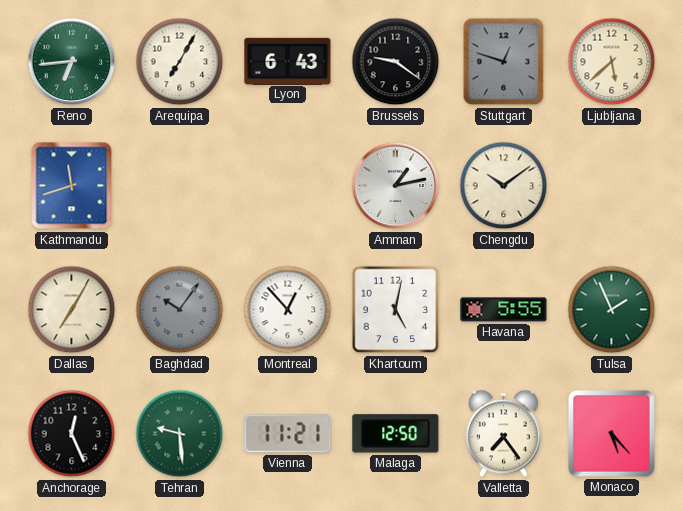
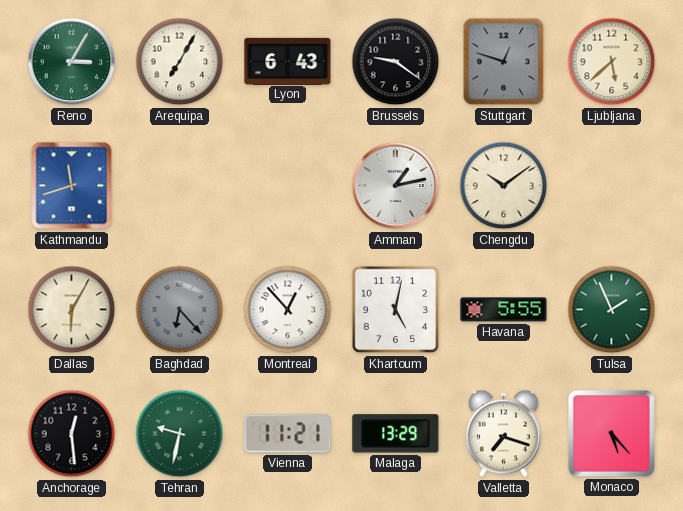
Reno: 6:44 -> 3:05 (72, 62)
Dallas: 7:05 -> 6:05 (72, 310)
Baghdad: 10:06 -> 6:23 (180, 310)
Anchorage: 12:26 -> 12:29 (72, 434)
Tehran: 9:29 -> 9:32 (180, 434)
Malaga: 12:50 -> 13:29 (396, 434)
Valletta: 7:24 -> 7:18 (503, 434)
